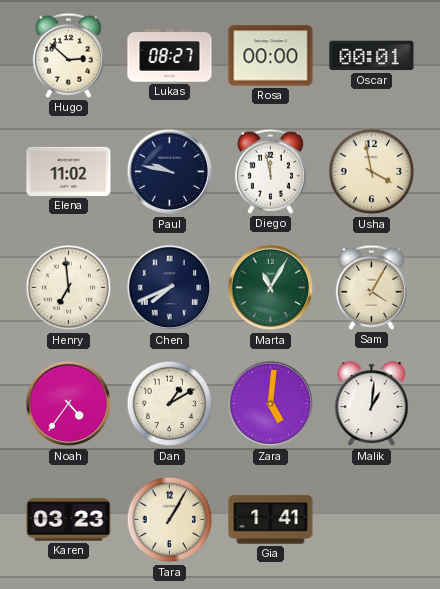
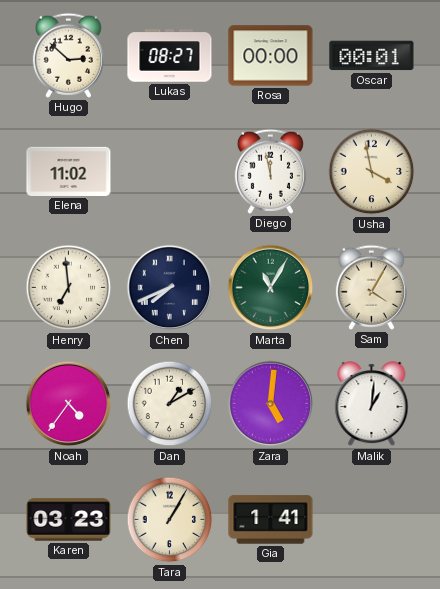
Paul: 9:47 -> none (170, 172)
